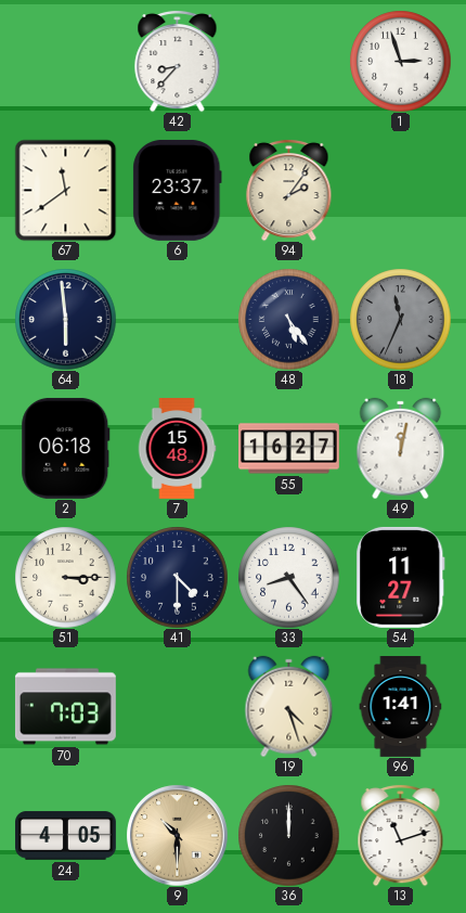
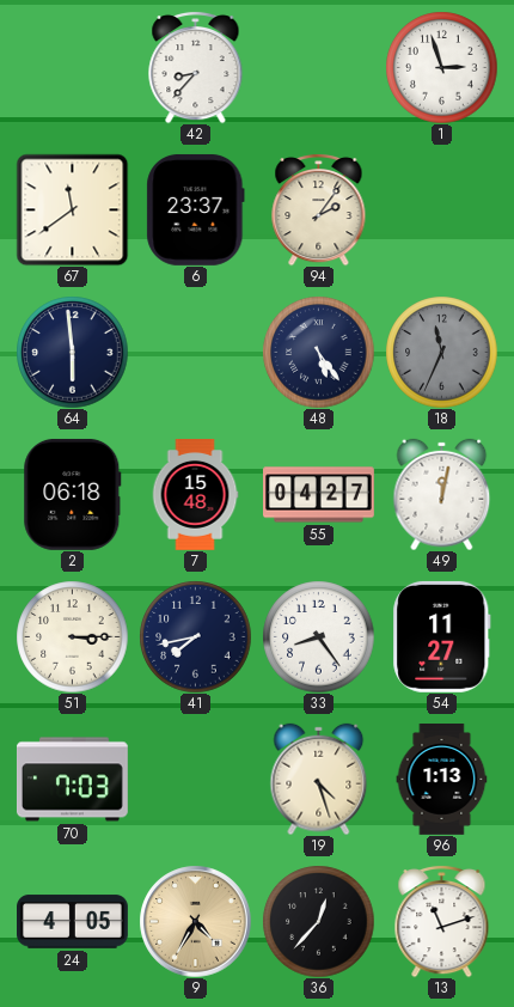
55: 16:27 -> 04:27 (319, 495)
41: 4:30 -> 7:43 (195, 636)
96: 1:41 -> 1:13 (442, 780)
9: 10:30 -> 4:35 (195, 921)
36: 12:00 -> 12:37 (318, 921)
